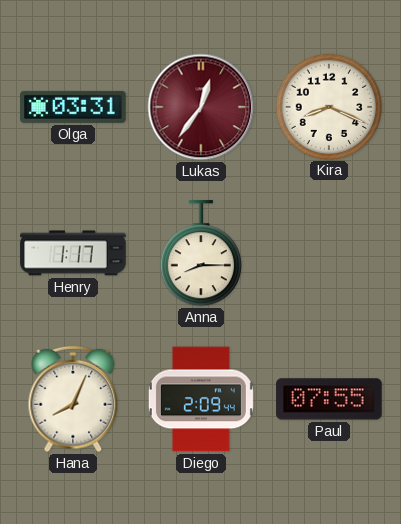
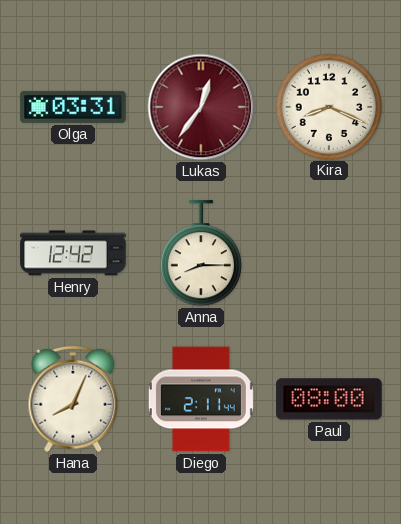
Henry: 1:17 -> 12:42 (73, 253)
Diego: 2:09 -> 2:11 (201, 399)
Paul: 07:55 -> 08:00 (329, 399)
